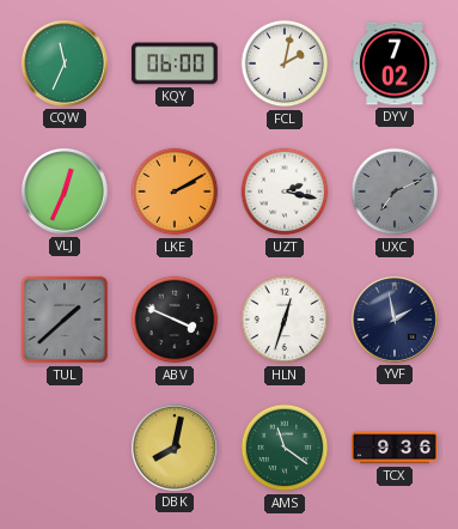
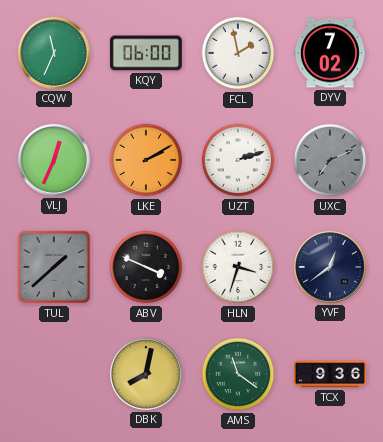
FCL: 2:02 -> 1:58 (238, 53)
UZT: 2:17 -> 2:12 (238, 160)
HLN: 12:33 -> 3:33 (238, 267)
YVF: 1:58 -> 12:39 (330, 267)
